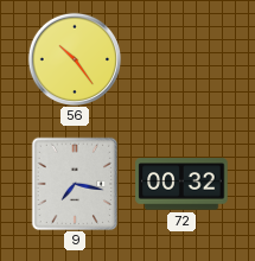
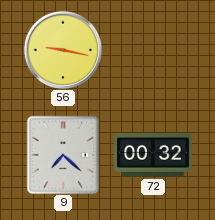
56: 10:24 -> 9:17 (62, 49)
9: 7:17 -> 7:22 (63, 155)
